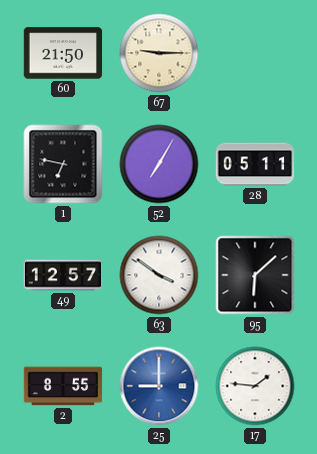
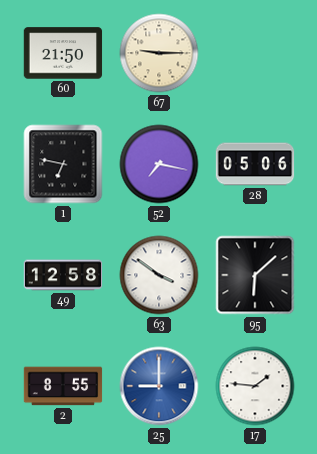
52: 7:05 -> 7:17 (159, 164)
28: 05:11 -> 05:06 (255, 164)
49: 12:57 -> 12:58 (63, 275)
